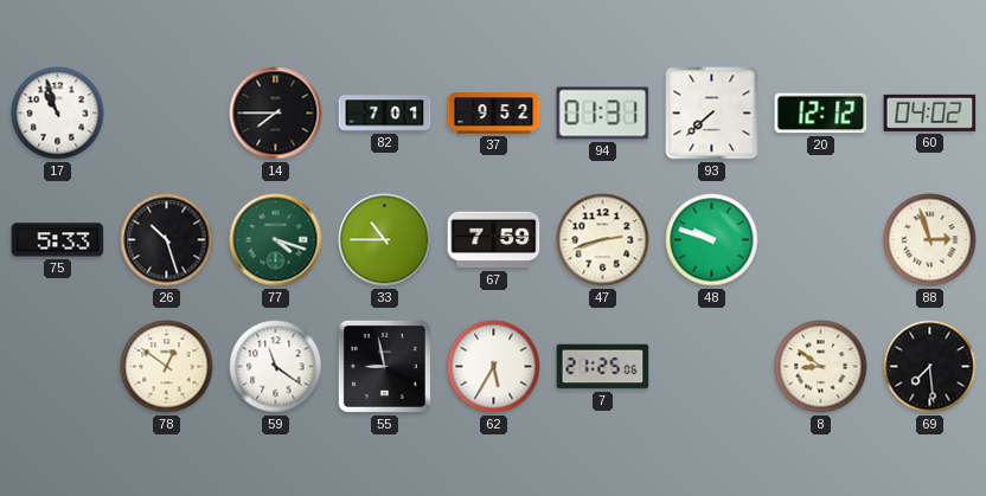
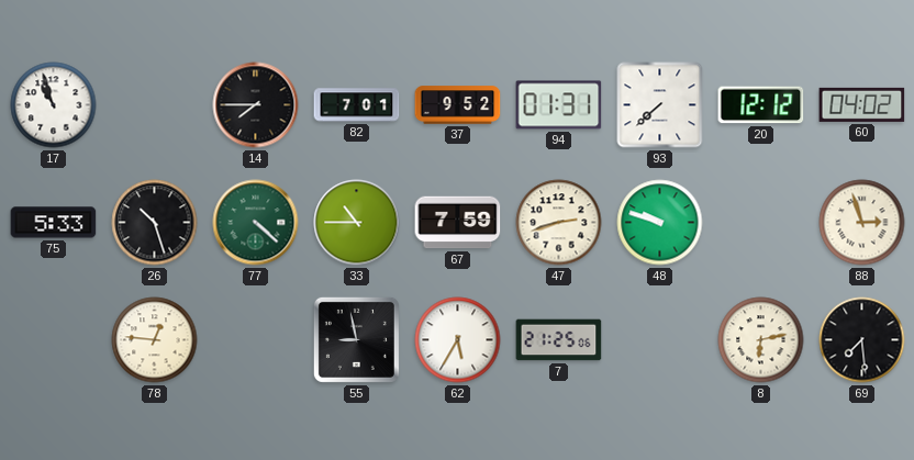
77: 4:18 -> 4:22 (256, 223)
78: 12:51 -> 12:46 (155, 340)
59: 11:21 -> none (276, 367)
8: 8:51 -> 6:13 (761, 340)
